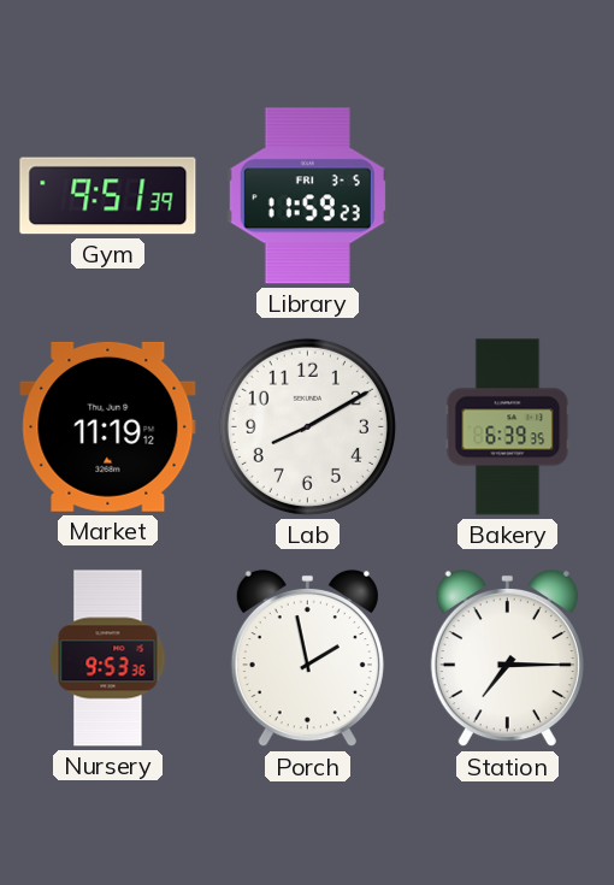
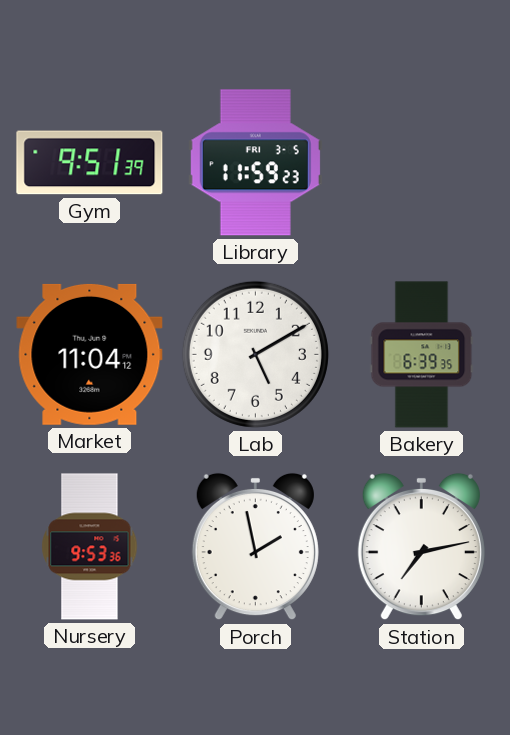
Market: 11:19 -> 11:04 (90, 354)
Lab: 8:10 -> 5:10 (255, 354)
Station: 7:15 -> 7:13 (421, 547)
